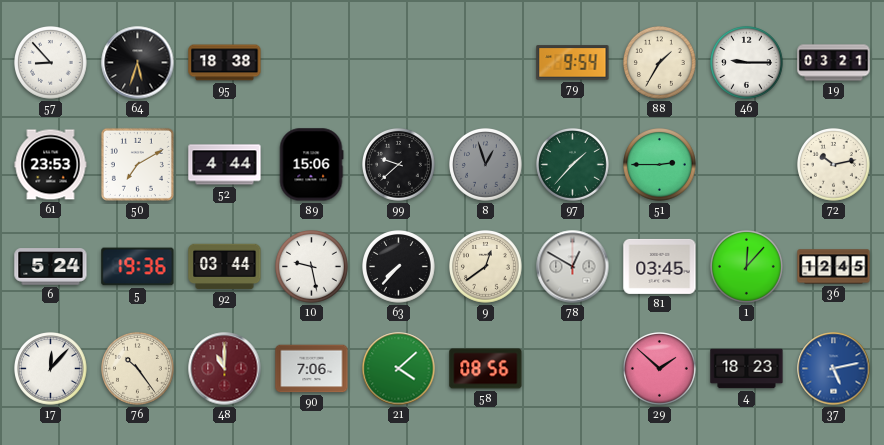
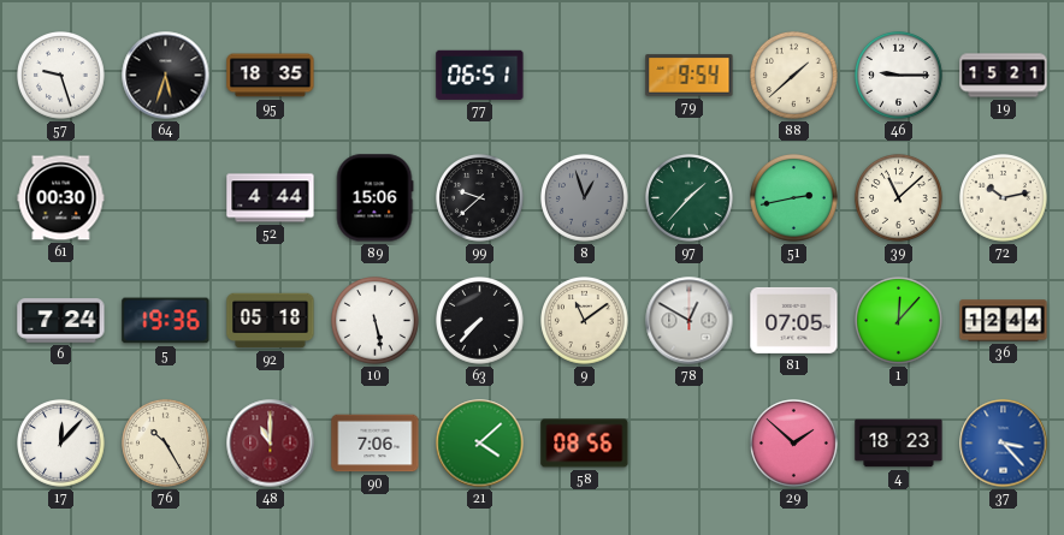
57: 8:53 -> 9:27 (61, 76)
95: 18:38 -> 18:35 (271, 76)
77: none -> 06:51 (480, 75)
88: 1:35 -> 1:38 (794, 76)
19: 03:21 -> 15:21 (1004, 76)
61: 23:53 -> 00:30 (61, 198)
50: 7:10 -> none (137, 164)
51: 2:45 -> 2:43 (794, 198)
39: none -> 11:08 (899, 198)
6: 5:24 -> 7:24 (61, 321)
92: 03:44 -> 05:18 (271, 321)
10: 9:28 -> 5:28 (376, 321)
9: 12:39 -> 11:09 (585, 321)
81: 03:45 -> 07:05 (794, 320)
36: 12:45 -> 12:44 (1004, 321)
76: 10:24 -> 10:25 (166, 444)
37: 5:13 -> 3:23 (1004, 444)
